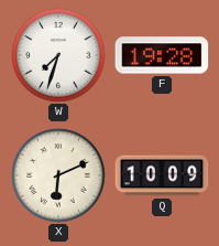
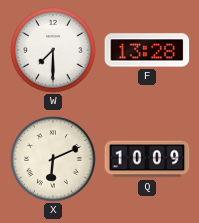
W: 7:33 -> 7:30 (53, 50)
F: 19:28 -> 13:28 (147, 50)
